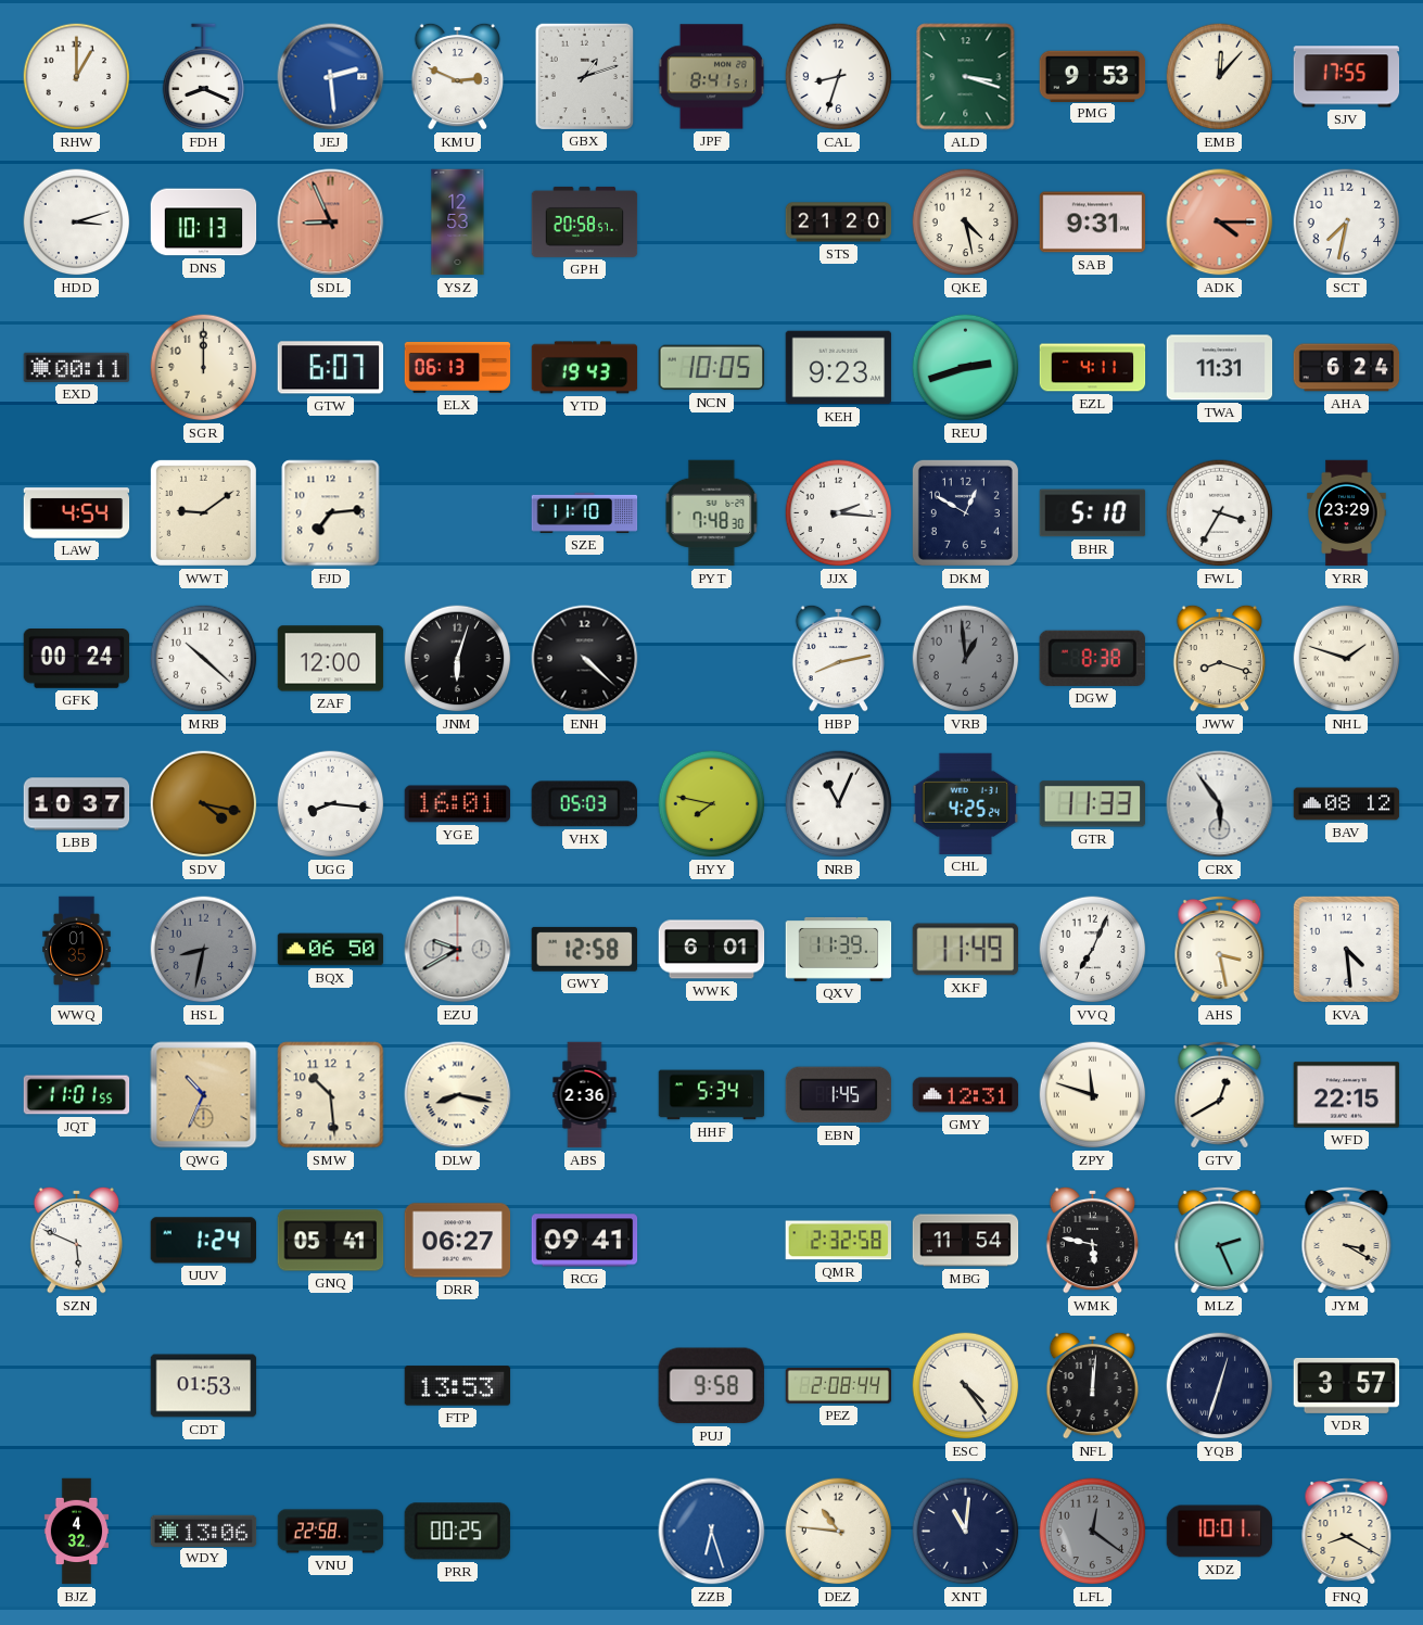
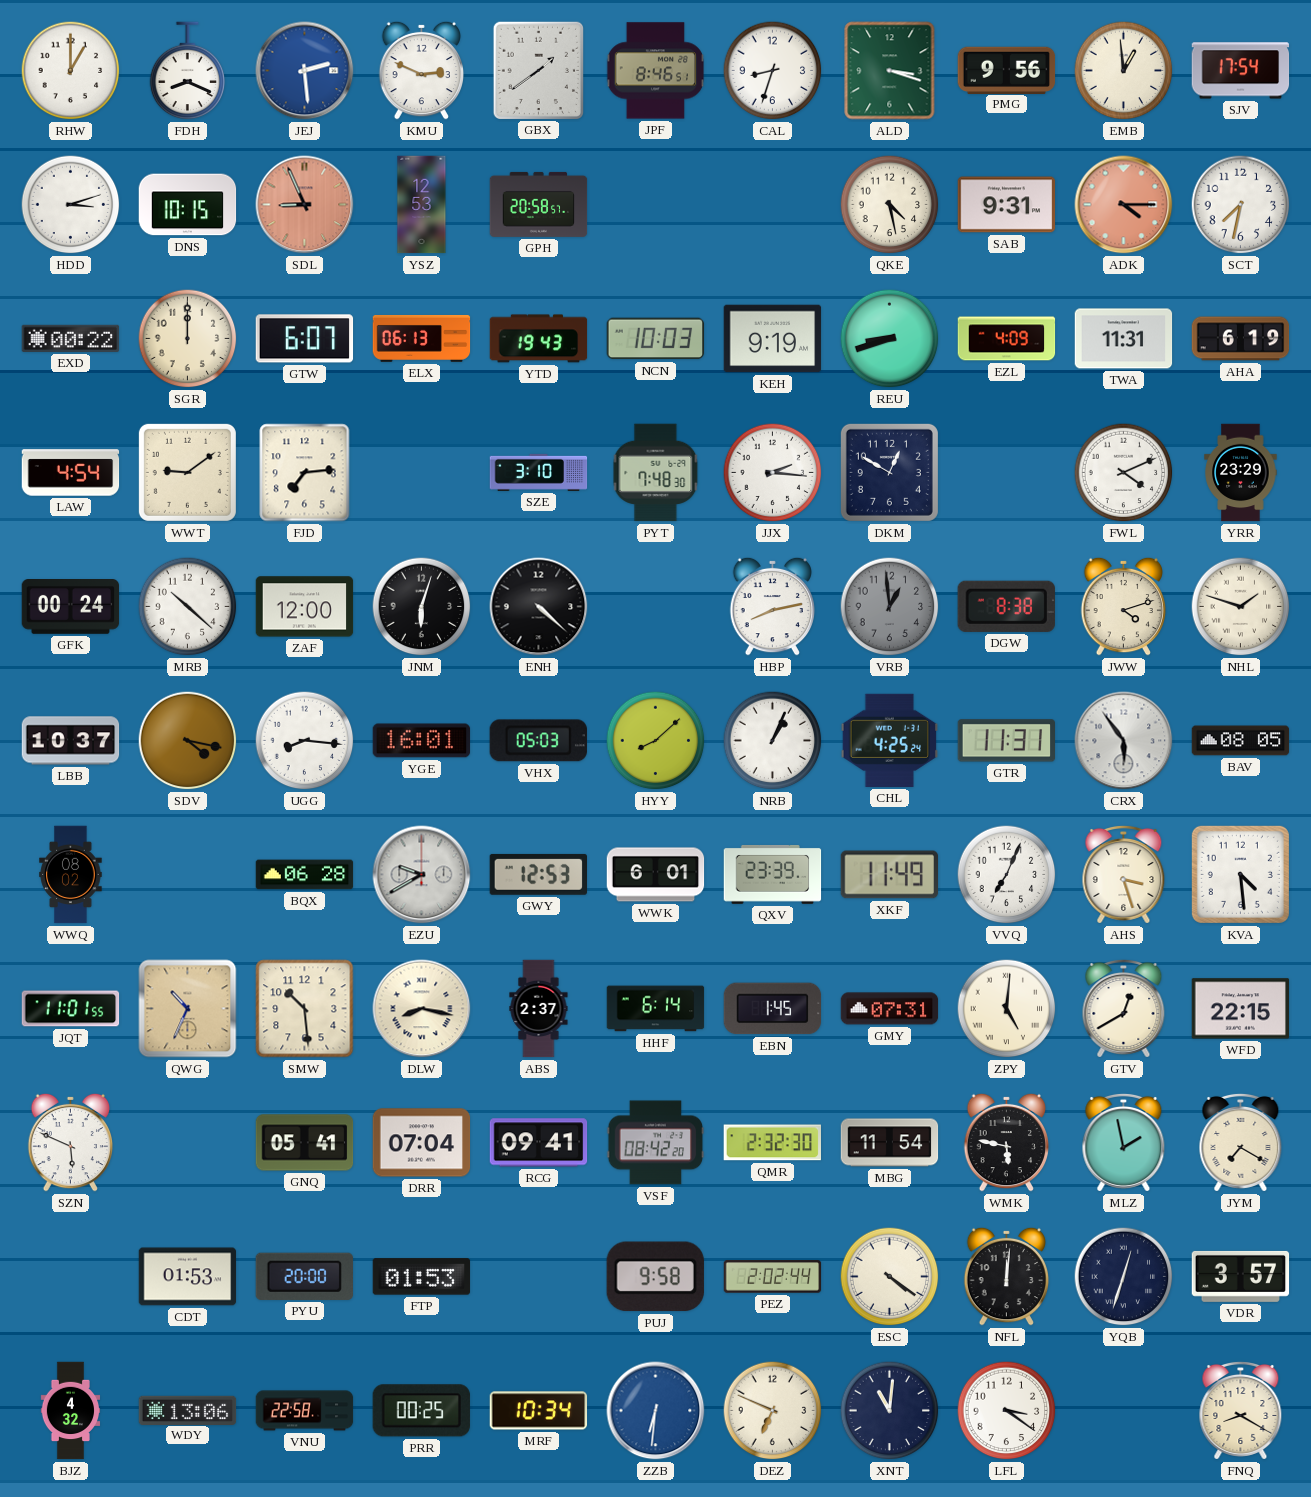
GBX: 1:12 -> 1:39 (538, 70)
JPF: 8:41 -> 8:46 (656, 71)
PMG: 9:53 -> 9:56 (1007, 70)
EMB: 12:07 -> 12:59 (1124, 71)
SJV: 17:55 -> 17:54 (1241, 71)
DNS: 10:13 -> 10:15 (188, 205)
STS: 21:20 -> none (839, 223)
EXD: 00:11 -> 00:22 (71, 338)
NCN: 10:05 -> 10:03 (656, 339)
KEH: 9:23 -> 9:19 (773, 339)
REU: 2:42 -> 8:42 (890, 339)
EZL: 4:11 -> 4:09 (1007, 339)
AHA: 6:24 -> 6:19 (1241, 339)
SZE: 11:10 -> 3:10 (539, 472)
BHR: 5:10 -> none (1093, 513)
FWL: 3:35 -> 4:11 (1124, 473)
JWW: 8:18 -> 4:12 (1124, 606)
HYY: 7:47 -> 8:08 (656, 741)
NRB: 11:04 -> 1:04 (773, 741)
GTR: 11:33 -> 11:31 (1007, 741)
BAV: 08:12 -> 08:05 (1241, 741)
WWQ: 01:35 -> 08:02 (71, 875)
HSL: 8:32 -> none (204, 950)
BQX: 06:50 -> 06:28 (305, 875)
GWY: 12:58 -> 12:53 (538, 874)
QXV: 11:39 -> 23:39 (773, 874)
AHS: 3:28 -> 3:27 (1124, 874)
ABS: 2:36 -> 2:37 (539, 1009)
HHF: 5:34 -> 6:14 (656, 1009)
GMY: 12:31 -> 07:31 (890, 1009)
ZPY: 11:48 -> 5:01 (1007, 1009)
UUV: 1:24 -> none (203, 1241)
DRR: 06:27 -> 07:04 (422, 1143)
VSF: none -> 08:42 (656, 1143)
QMR: 2:32:58 -> 2:32:30 (773, 1143)
MLZ: 2:26 -> 1:58 (1124, 1142)
JYM: 3:20 -> 7:20 (1241, 1142)
PYU: none -> 20:00 (304, 1276)
FTP: 13:53 -> 01:53 (422, 1277)
PEZ: 2:08 -> 2:02 (773, 1277)
ESC: 4:24 -> 4:21 (890, 1277)
MRF: none -> 10:34 (539, 1411)
ZZB: 6:27 -> 6:31 (656, 1411)
DEZ: 10:46 -> 6:49 (773, 1411)
LFL: 12:21 -> 3:21 (1007, 1411)
LFL dial: grey -> white (1007, 1411)
XDZ: 10:01 -> none (1220, 1532)
